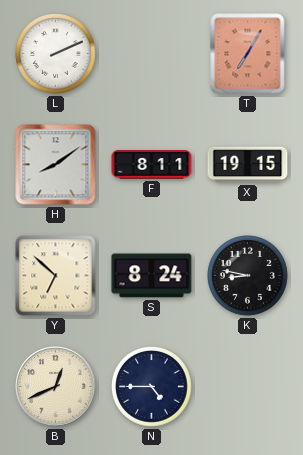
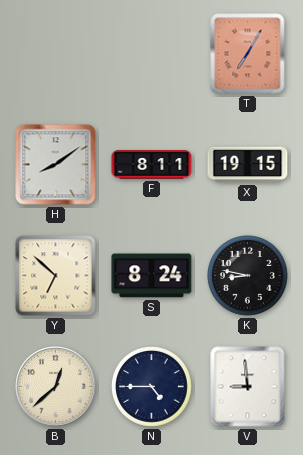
L: 2:11 -> none (56, 54)
B: 12:41 -> 12:38 (56, 387)
V: none -> 8:59 (248, 387)
